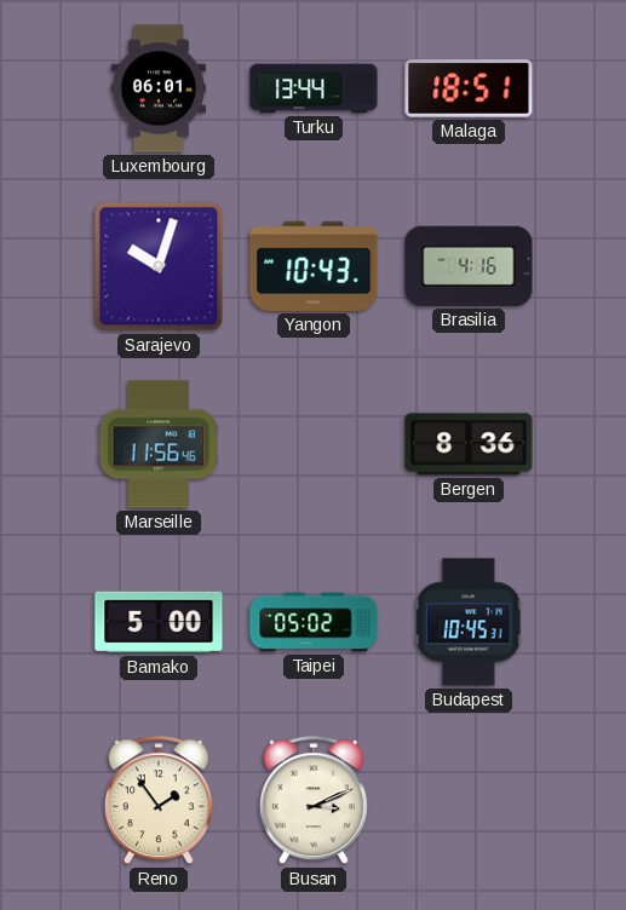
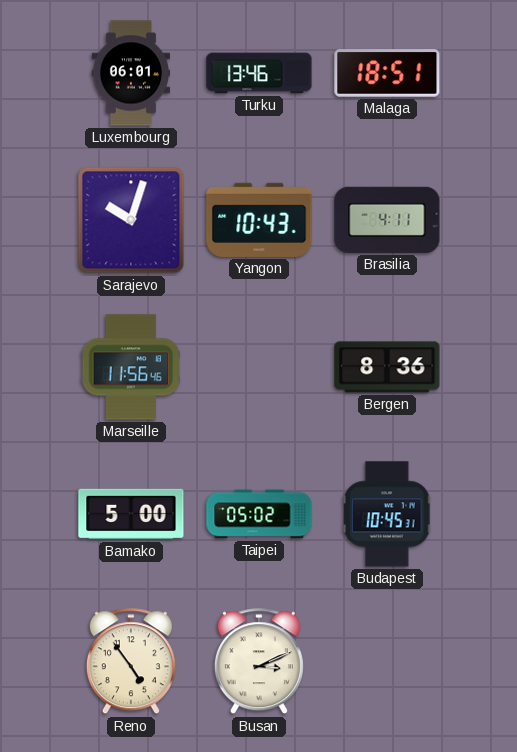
Turku: 13:44 -> 13:46 (259, 73)
Brasilia: 4:16 -> 4:11 (387, 220)
Reno: 1:54 -> 4:54 (131, 662)
